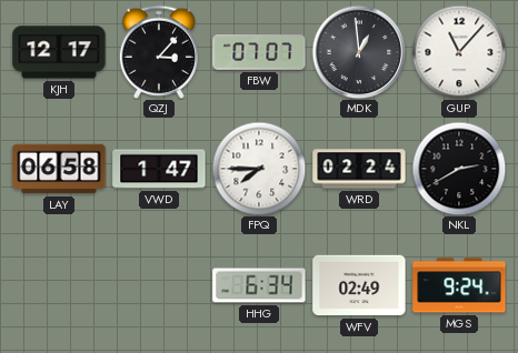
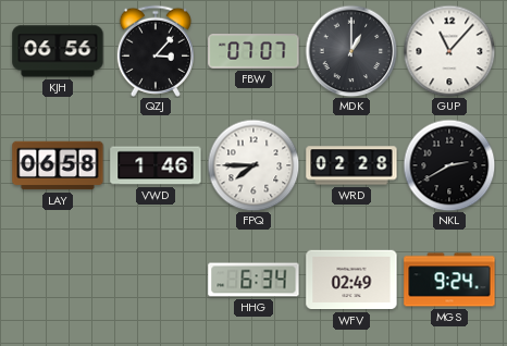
KJH: 12:17 -> 06:56 (58, 51)
MDK: 12:59 -> 1:00 (351, 51)
VWD: 1:47 -> 1:46 (156, 165)
WRD: 02:24 -> 02:28 (351, 165)
